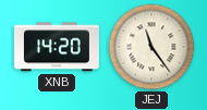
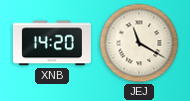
JEJ: 11:24 -> 11:20 (139, 43)
